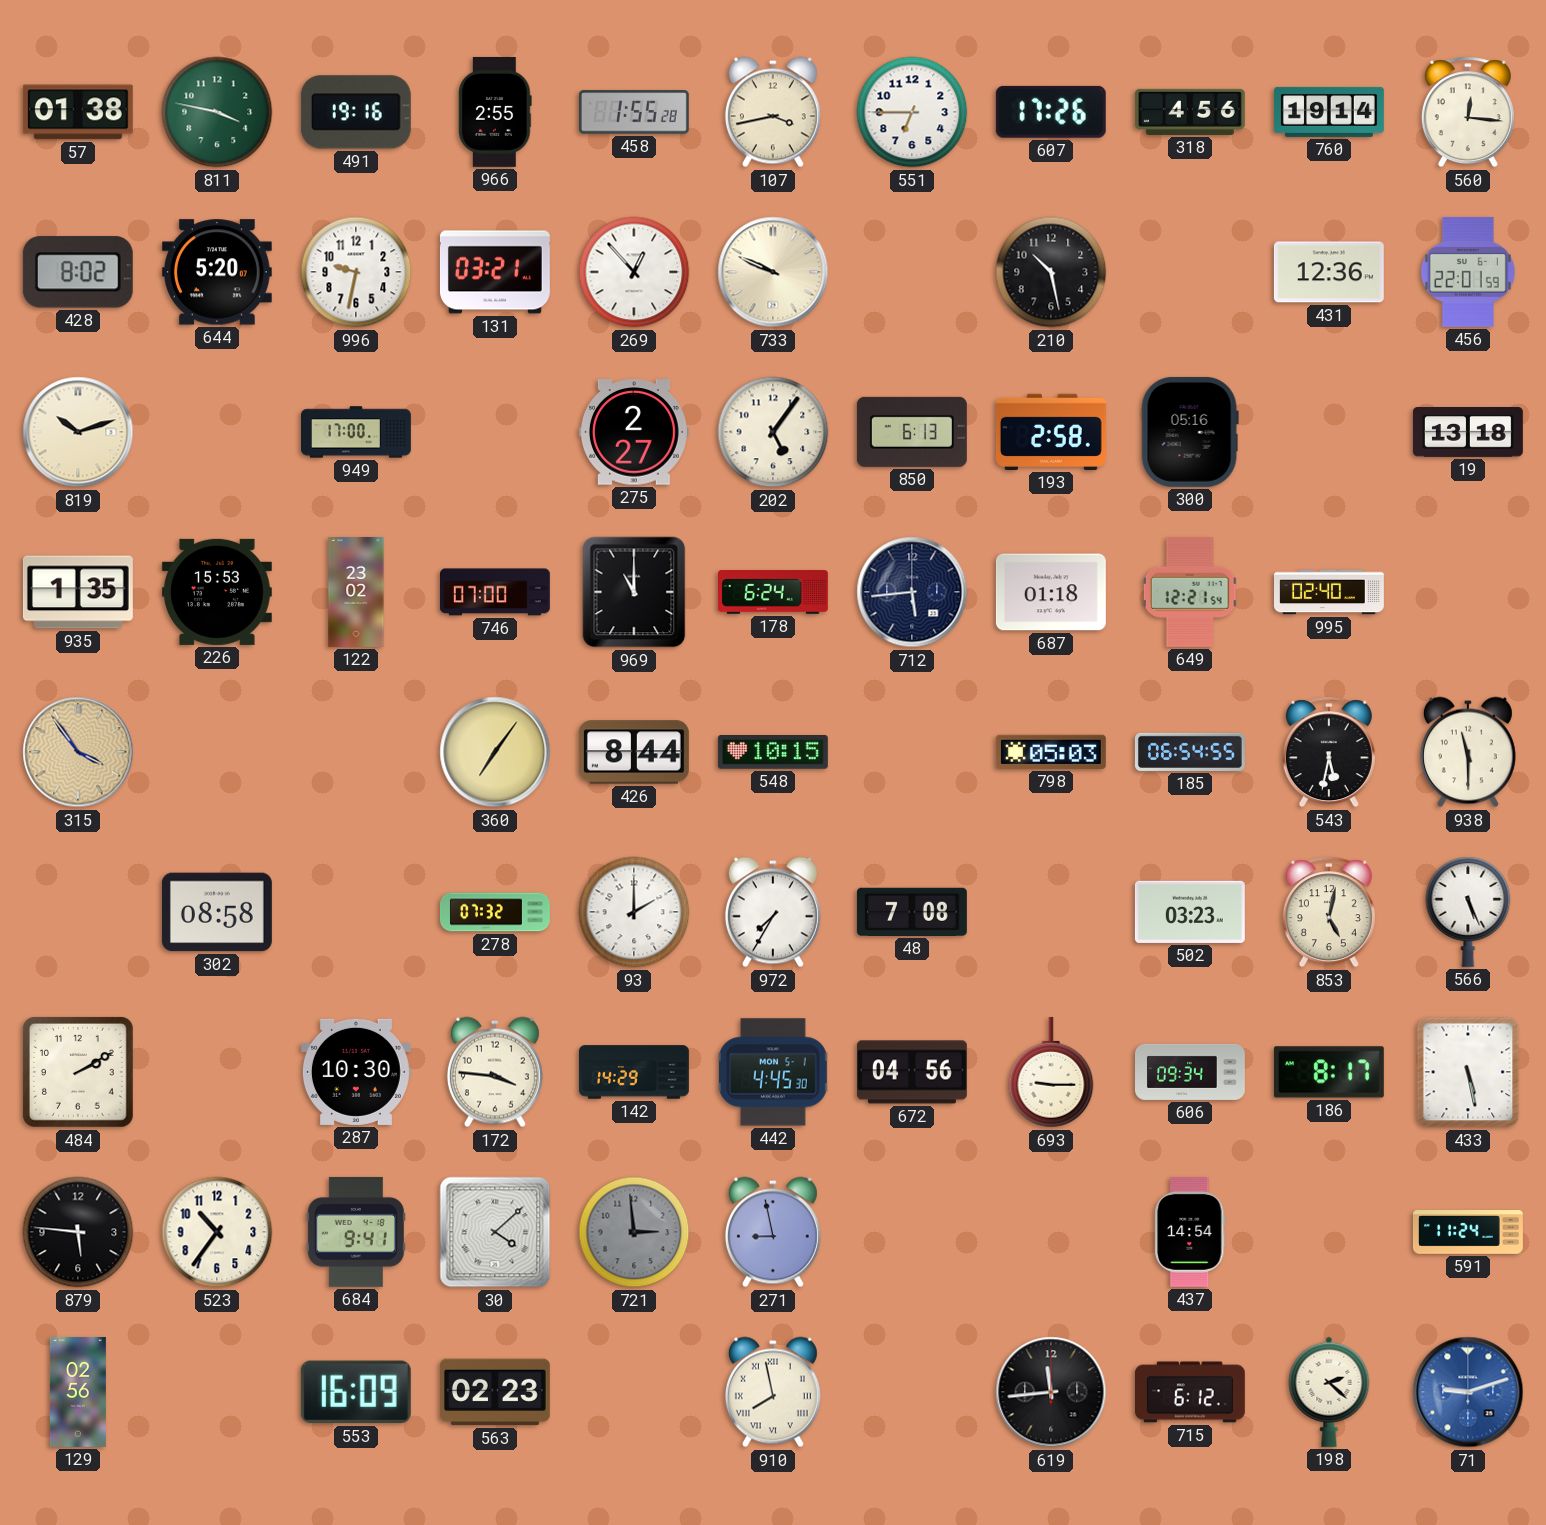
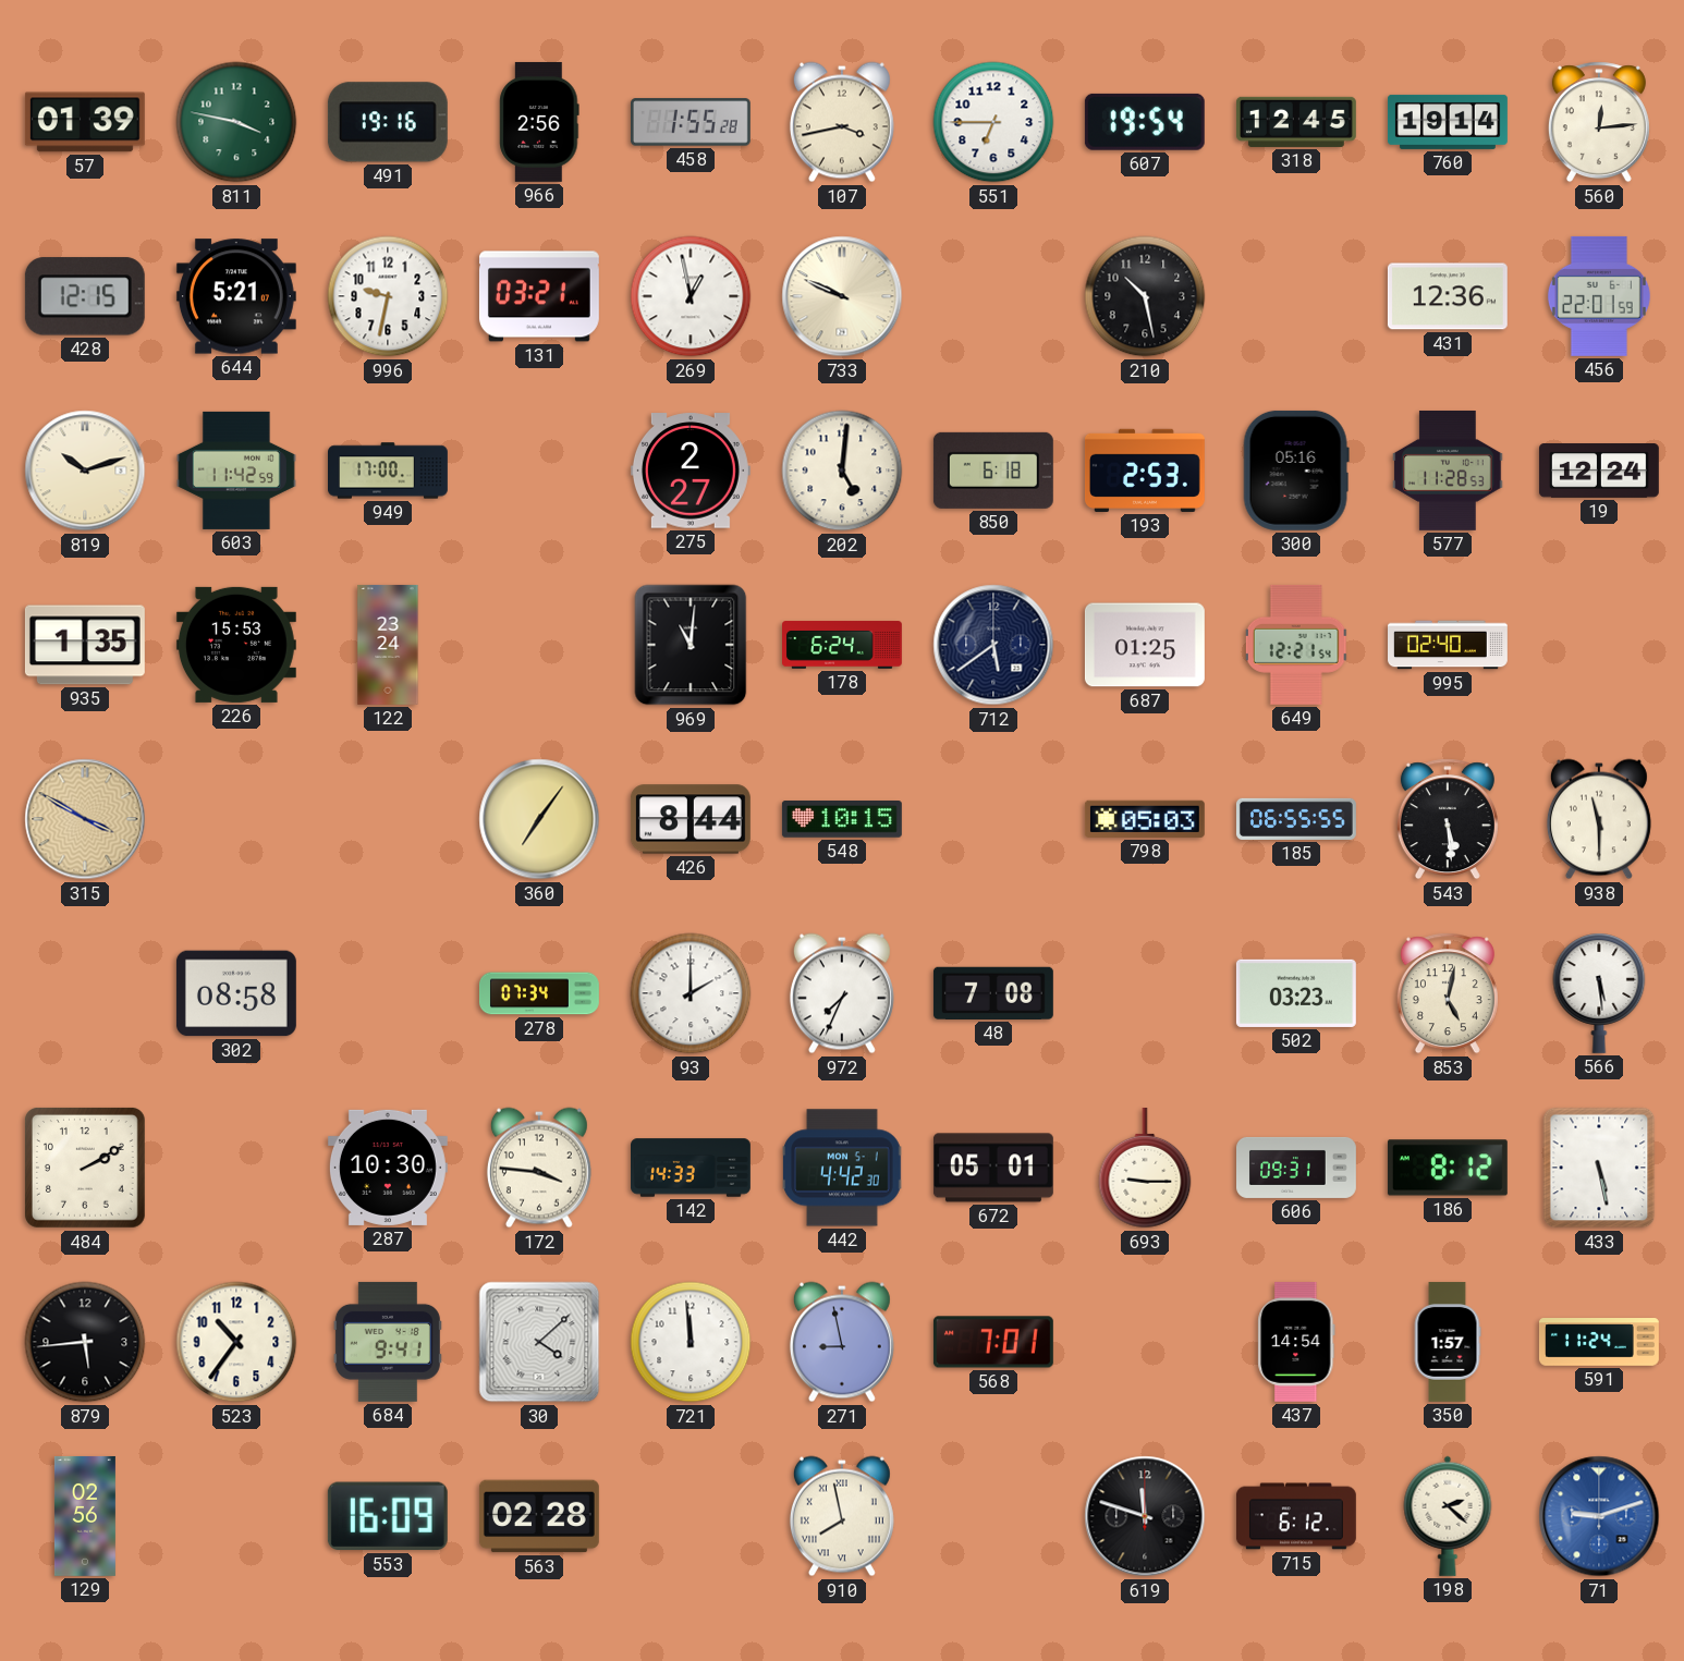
57: 01:38 -> 01:39 (85, 122)
966: 2:55 -> 2:56 (539, 122)
607: 17:26 -> 19:54 (1145, 122)
318: 4:56 -> 12:45 (1296, 122)
560: 12:16 -> 12:14 (1599, 122)
428: 8:02 -> 12:15 (85, 296)
644: 5:20 -> 5:21 (236, 296)
269: 12:53 -> 12:58 (691, 296)
603: none -> 11:42 (236, 471)
202: 5:06 -> 5:01 (842, 471)
850: 6:13 -> 6:18 (993, 471)
193: 2:58 -> 2:53 (1145, 471)
577: none -> 11:28 (1448, 471)
19: 13:18 -> 12:24 (1599, 472)
122: 23:02 -> 23:24 (388, 645)
746: 07:00 -> none (495, 592)
969: 11:00 -> 11:01 (691, 645)
712: 5:44 -> 5:39 (993, 645)
687: 01:18 -> 01:25 (1145, 645)
315: 3:54 -> 3:50 (85, 819)
185: 06:54 -> 06:55 (1296, 819)
543: 5:32 -> 5:29 (1448, 819)
278: 07:32 -> 07:34 (539, 993)
972: 7:35 -> 7:34 (842, 993)
566: 5:26 -> 5:29 (1599, 993)
142: 14:29 -> 14:33 (692, 1168)
442: 4:45 -> 4:42 (843, 1168)
672: 04:56 -> 05:01 (993, 1168)
606: 09:34 -> 09:31 (1297, 1168)
186: 8:17 -> 8:12 (1448, 1168)
879: 5:46 -> 5:44 (85, 1342)
721: 2:59 -> 11:59 (691, 1342)
721 dial: grey -> white (691, 1342)
568: none -> 7:01 (993, 1342)
350: none -> 1:57 (1448, 1342)
563: 02:23 -> 02:28 (539, 1516)
619: 11:44 -> 11:48 (1145, 1516)
